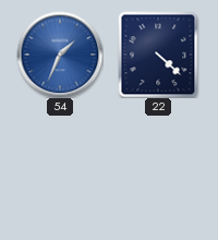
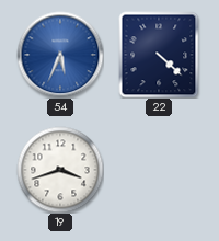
54: 1:34 -> 5:34 (60, 55)
19: none -> 3:42 (60, 170)
